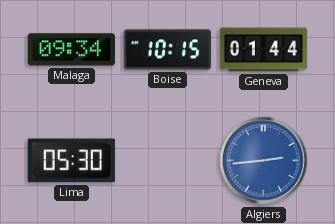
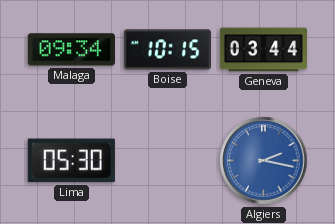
Geneva: 01:44 -> 03:44 (264, 50)
Algiers: 2:44 -> 2:17 (264, 161)
